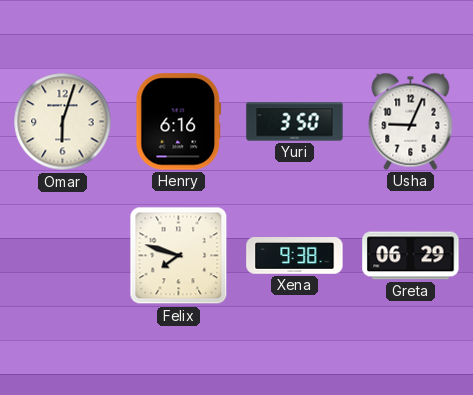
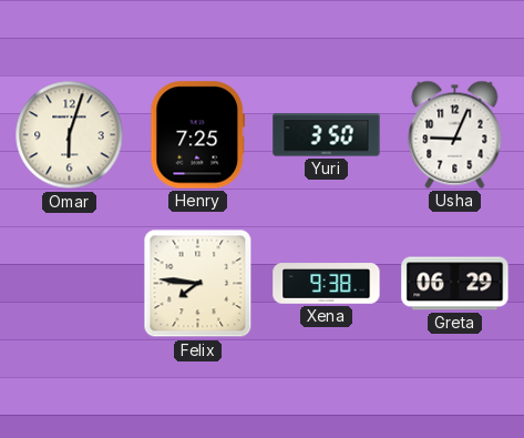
Henry: 6:16 -> 7:25 (198, 135)
Felix: 7:48 -> 7:46 (198, 284)
